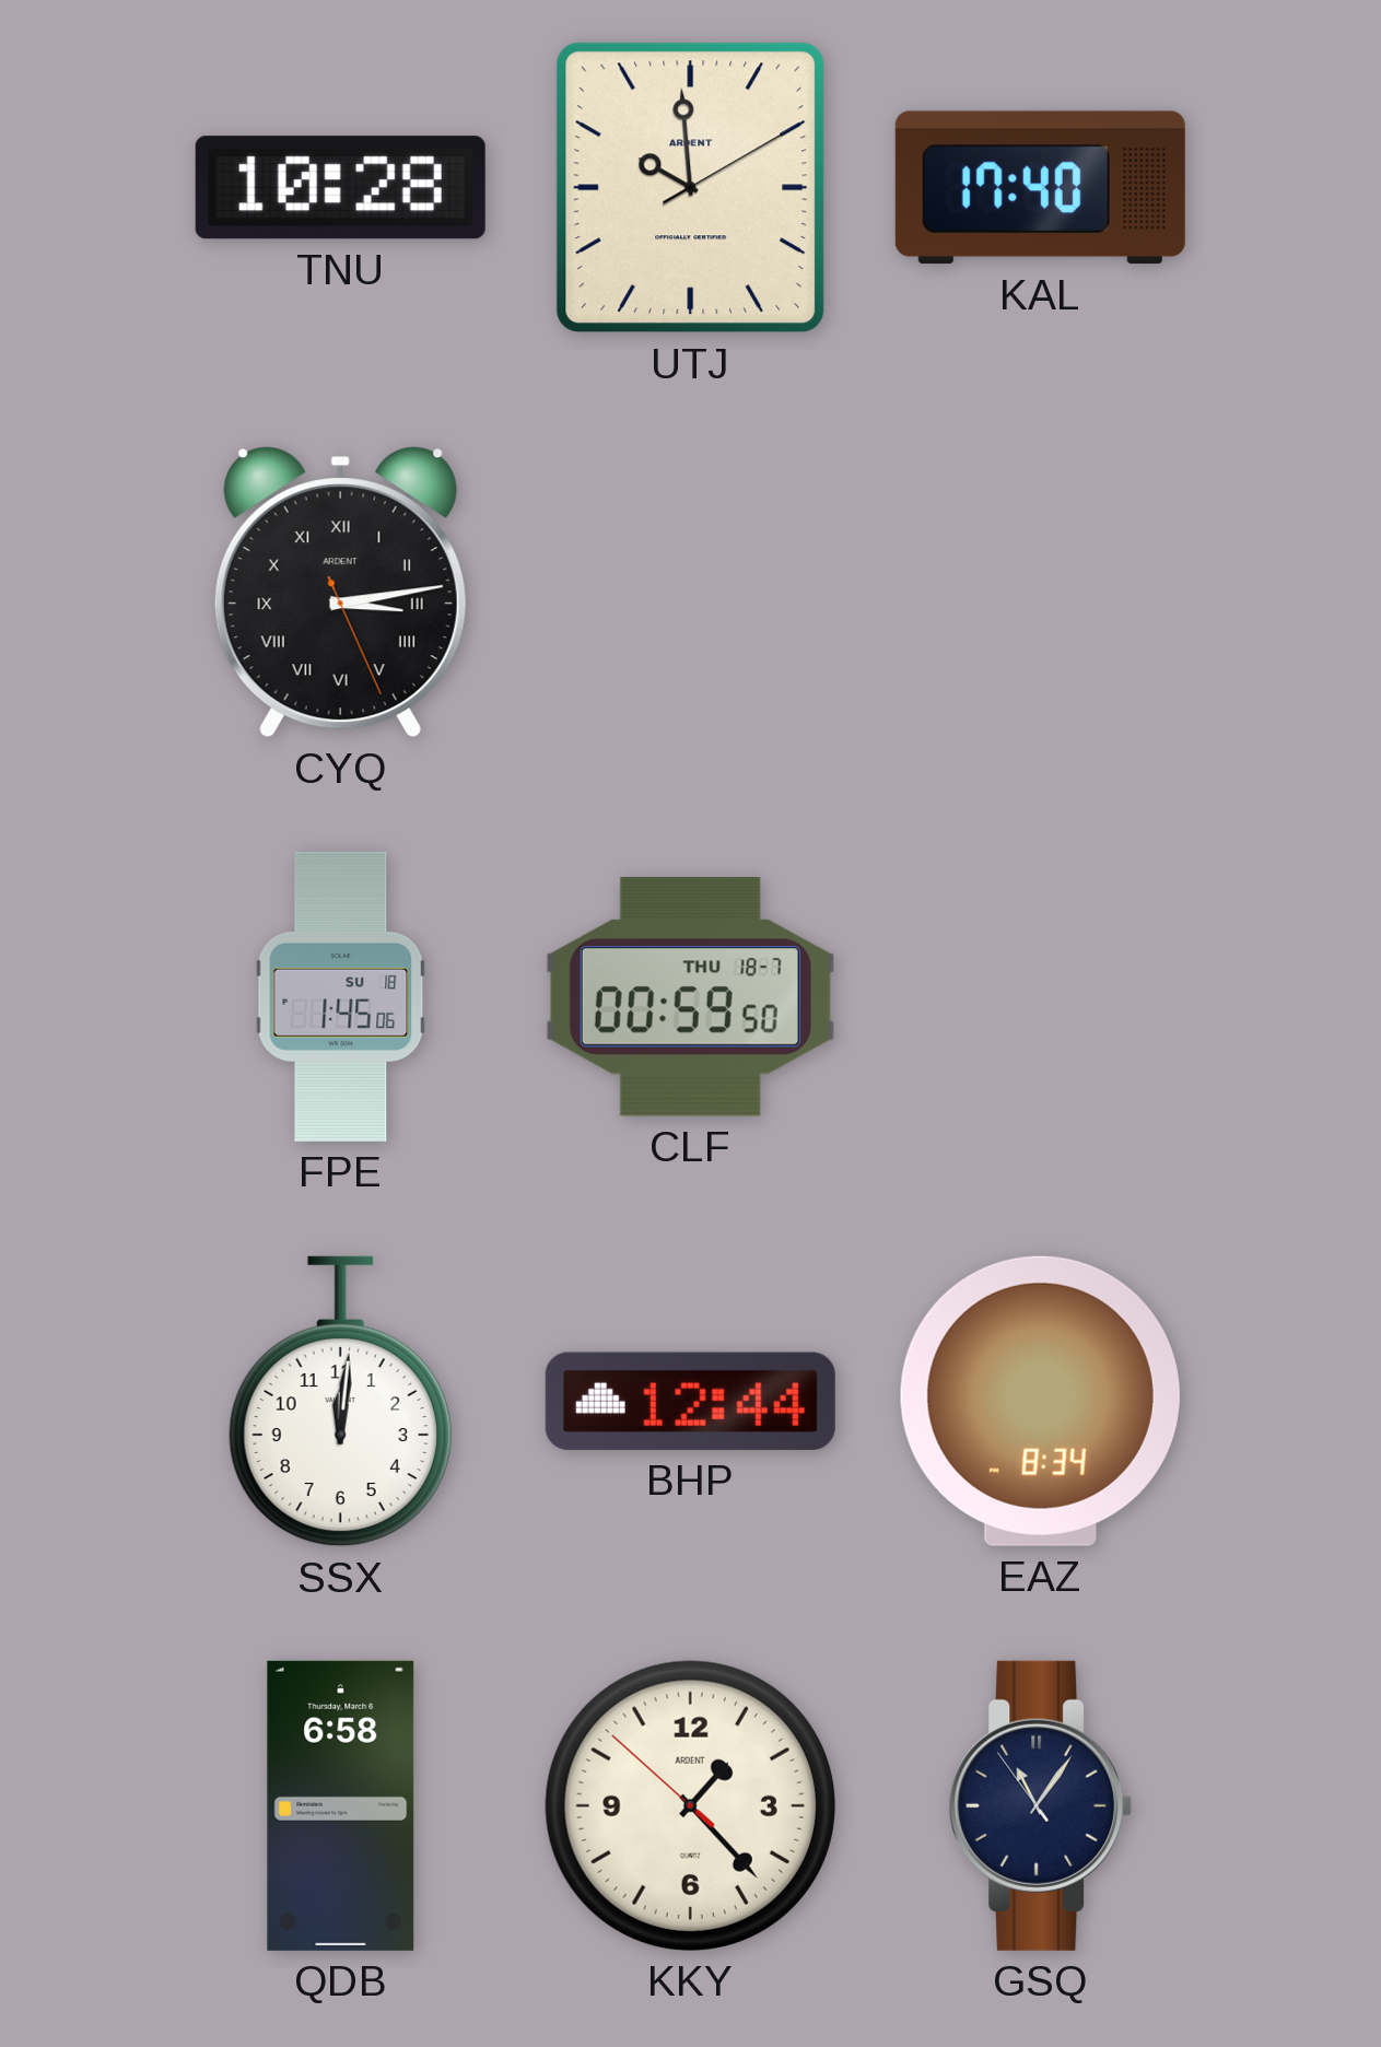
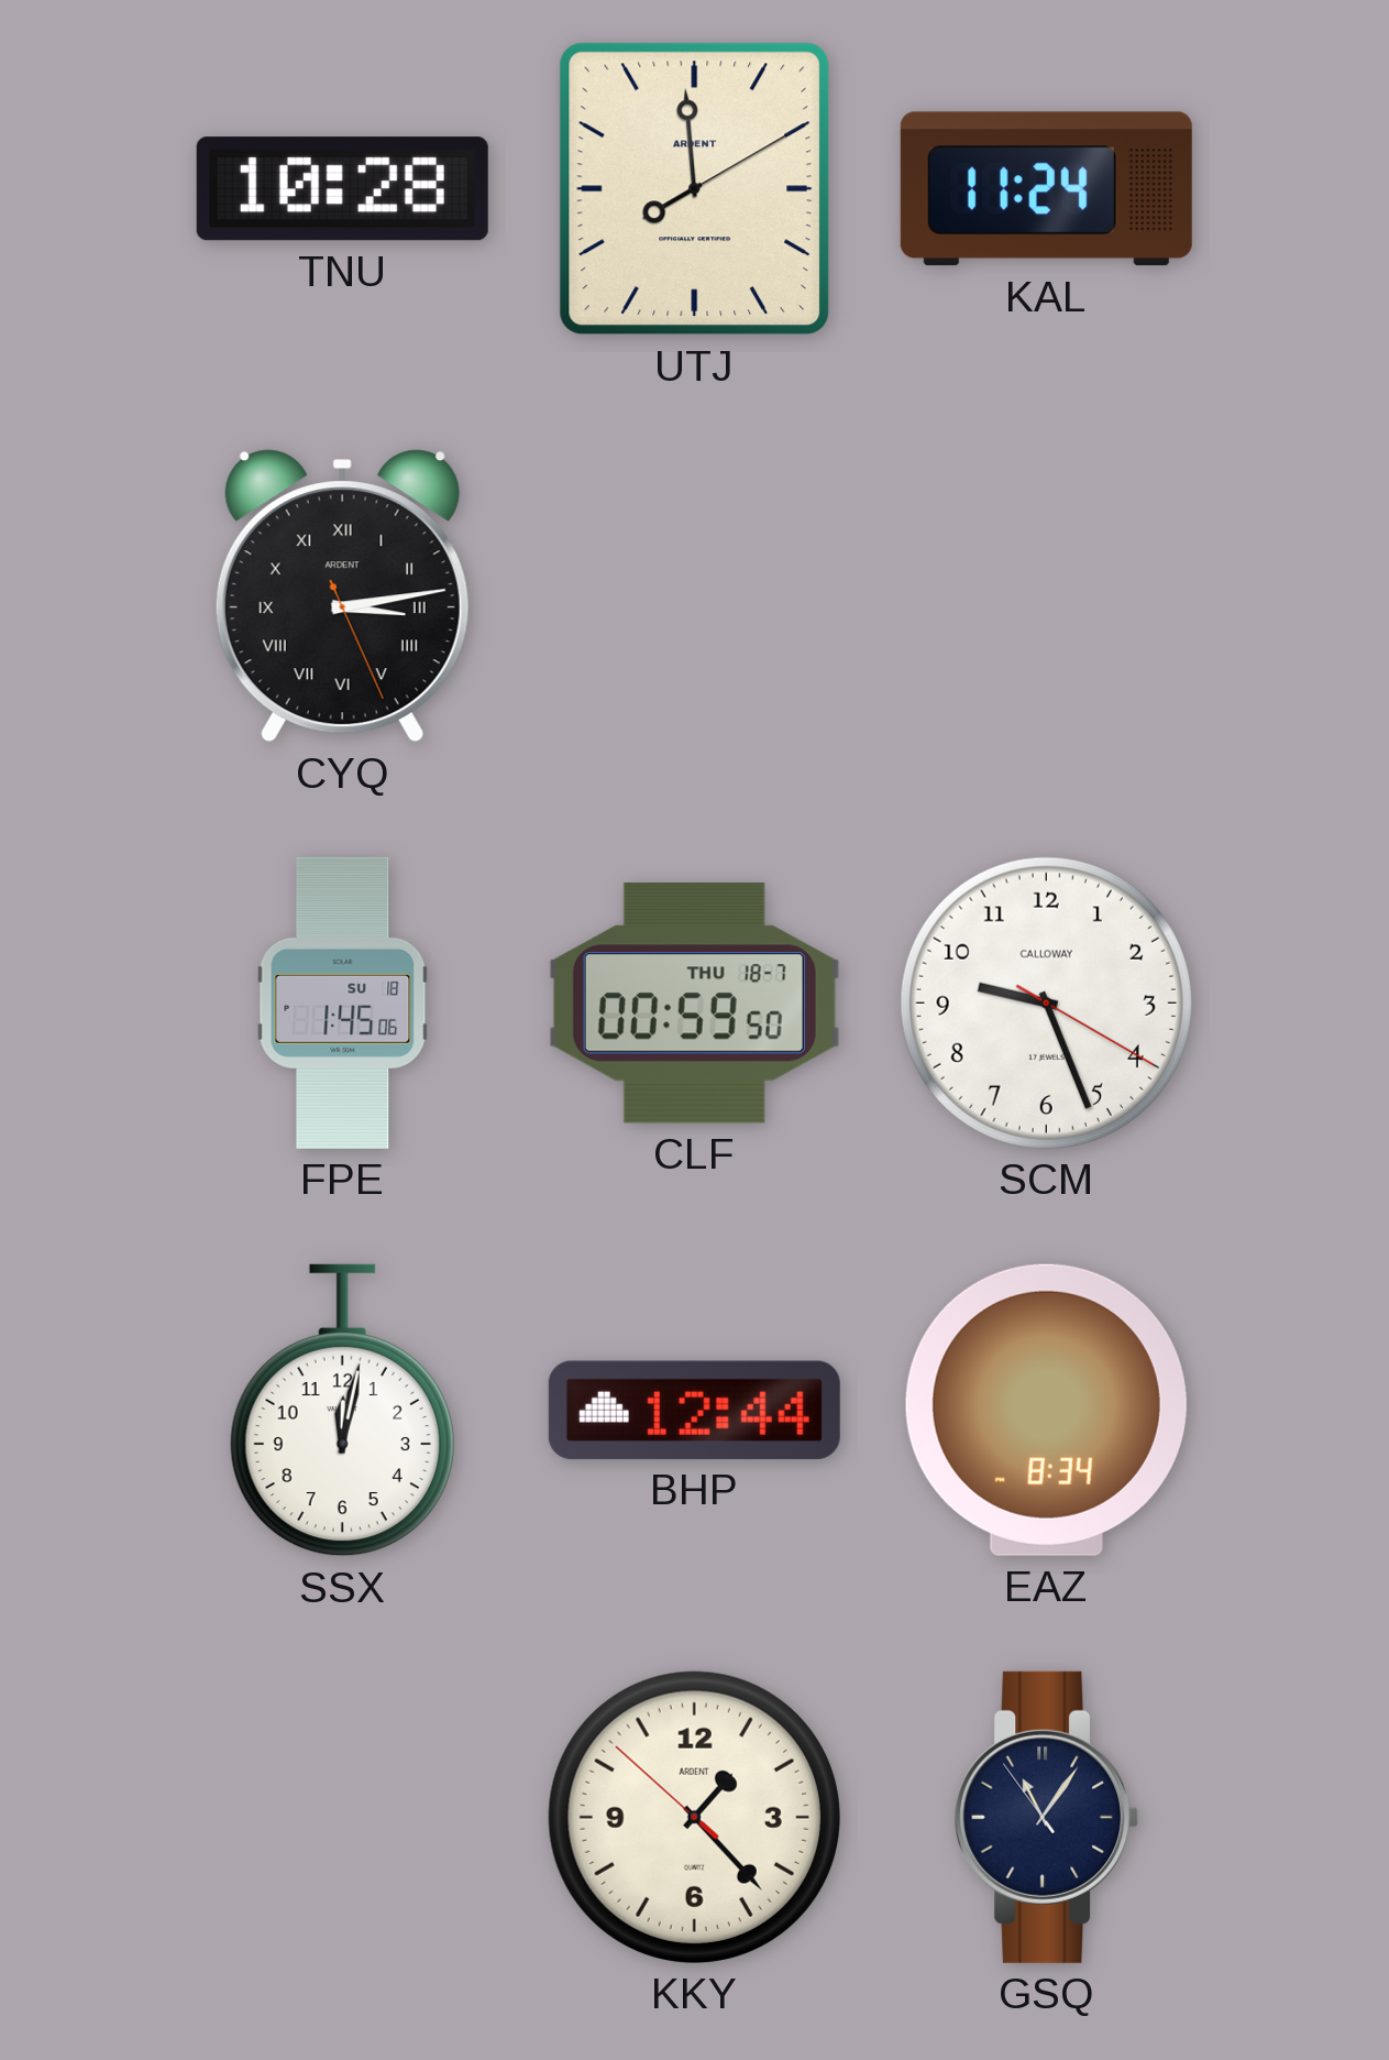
UTJ: 9:59 -> 7:59 (695, 189)
KAL: 17:40 -> 11:24 (1046, 189)
SCM: none -> 9:26 (1046, 1002)
SSX: 12:01 -> 12:02 (342, 1411)
QDB: 6:58 -> none (341, 1805)
